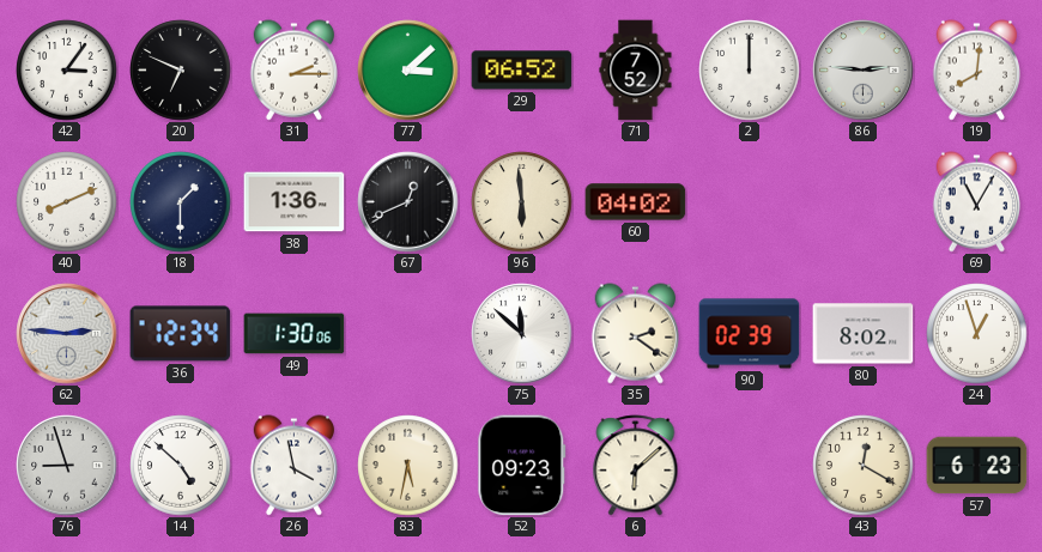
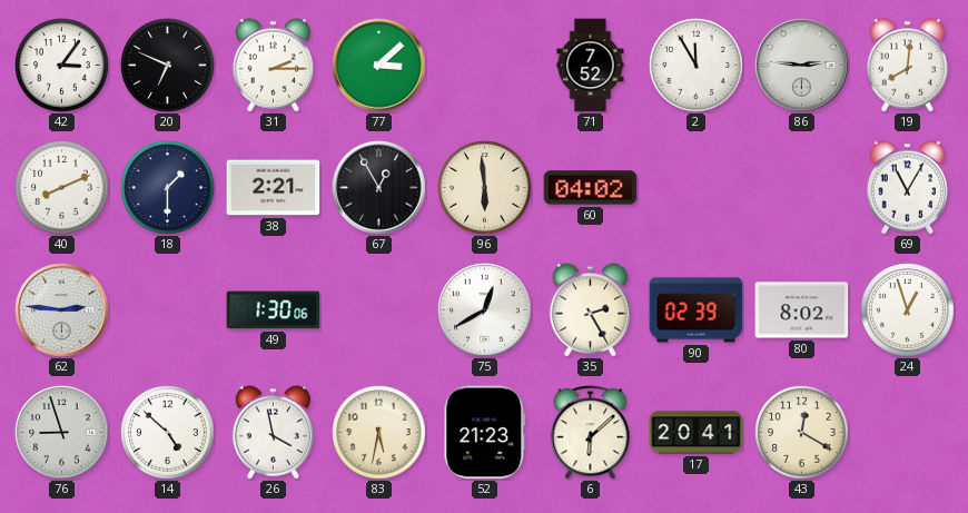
29: 06:52 -> none (522, 71)
2: 12:00 -> 11:55 (697, 66)
38: 1:36 -> 2:21 (274, 188)
67: 12:41 -> 12:55 (379, 188)
36: 12:34 -> none (181, 334)
75: 11:52 -> 12:40 (485, 310)
35: 2:21 -> 2:25 (591, 310)
52: 09:23 -> 21:23 (485, 433)
17: none -> 20:41 (697, 433)
57: 6:23 -> none (977, 466)
